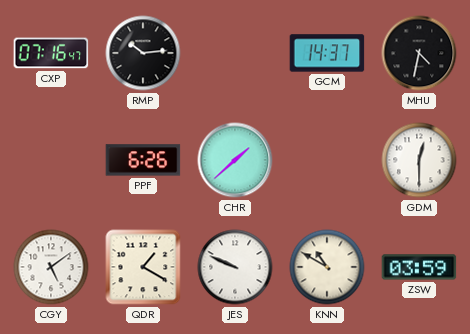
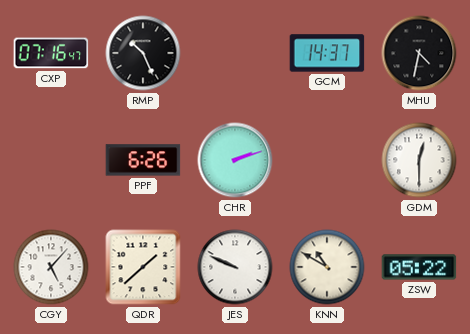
RMP: 10:14 -> 10:26 (143, 53)
CHR: 1:38 -> 2:12 (235, 160)
CGY: 5:09 -> 5:07 (51, 267)
QDR: 1:20 -> 1:38 (143, 267)
ZSW: 03:59 -> 05:22 (419, 267)
